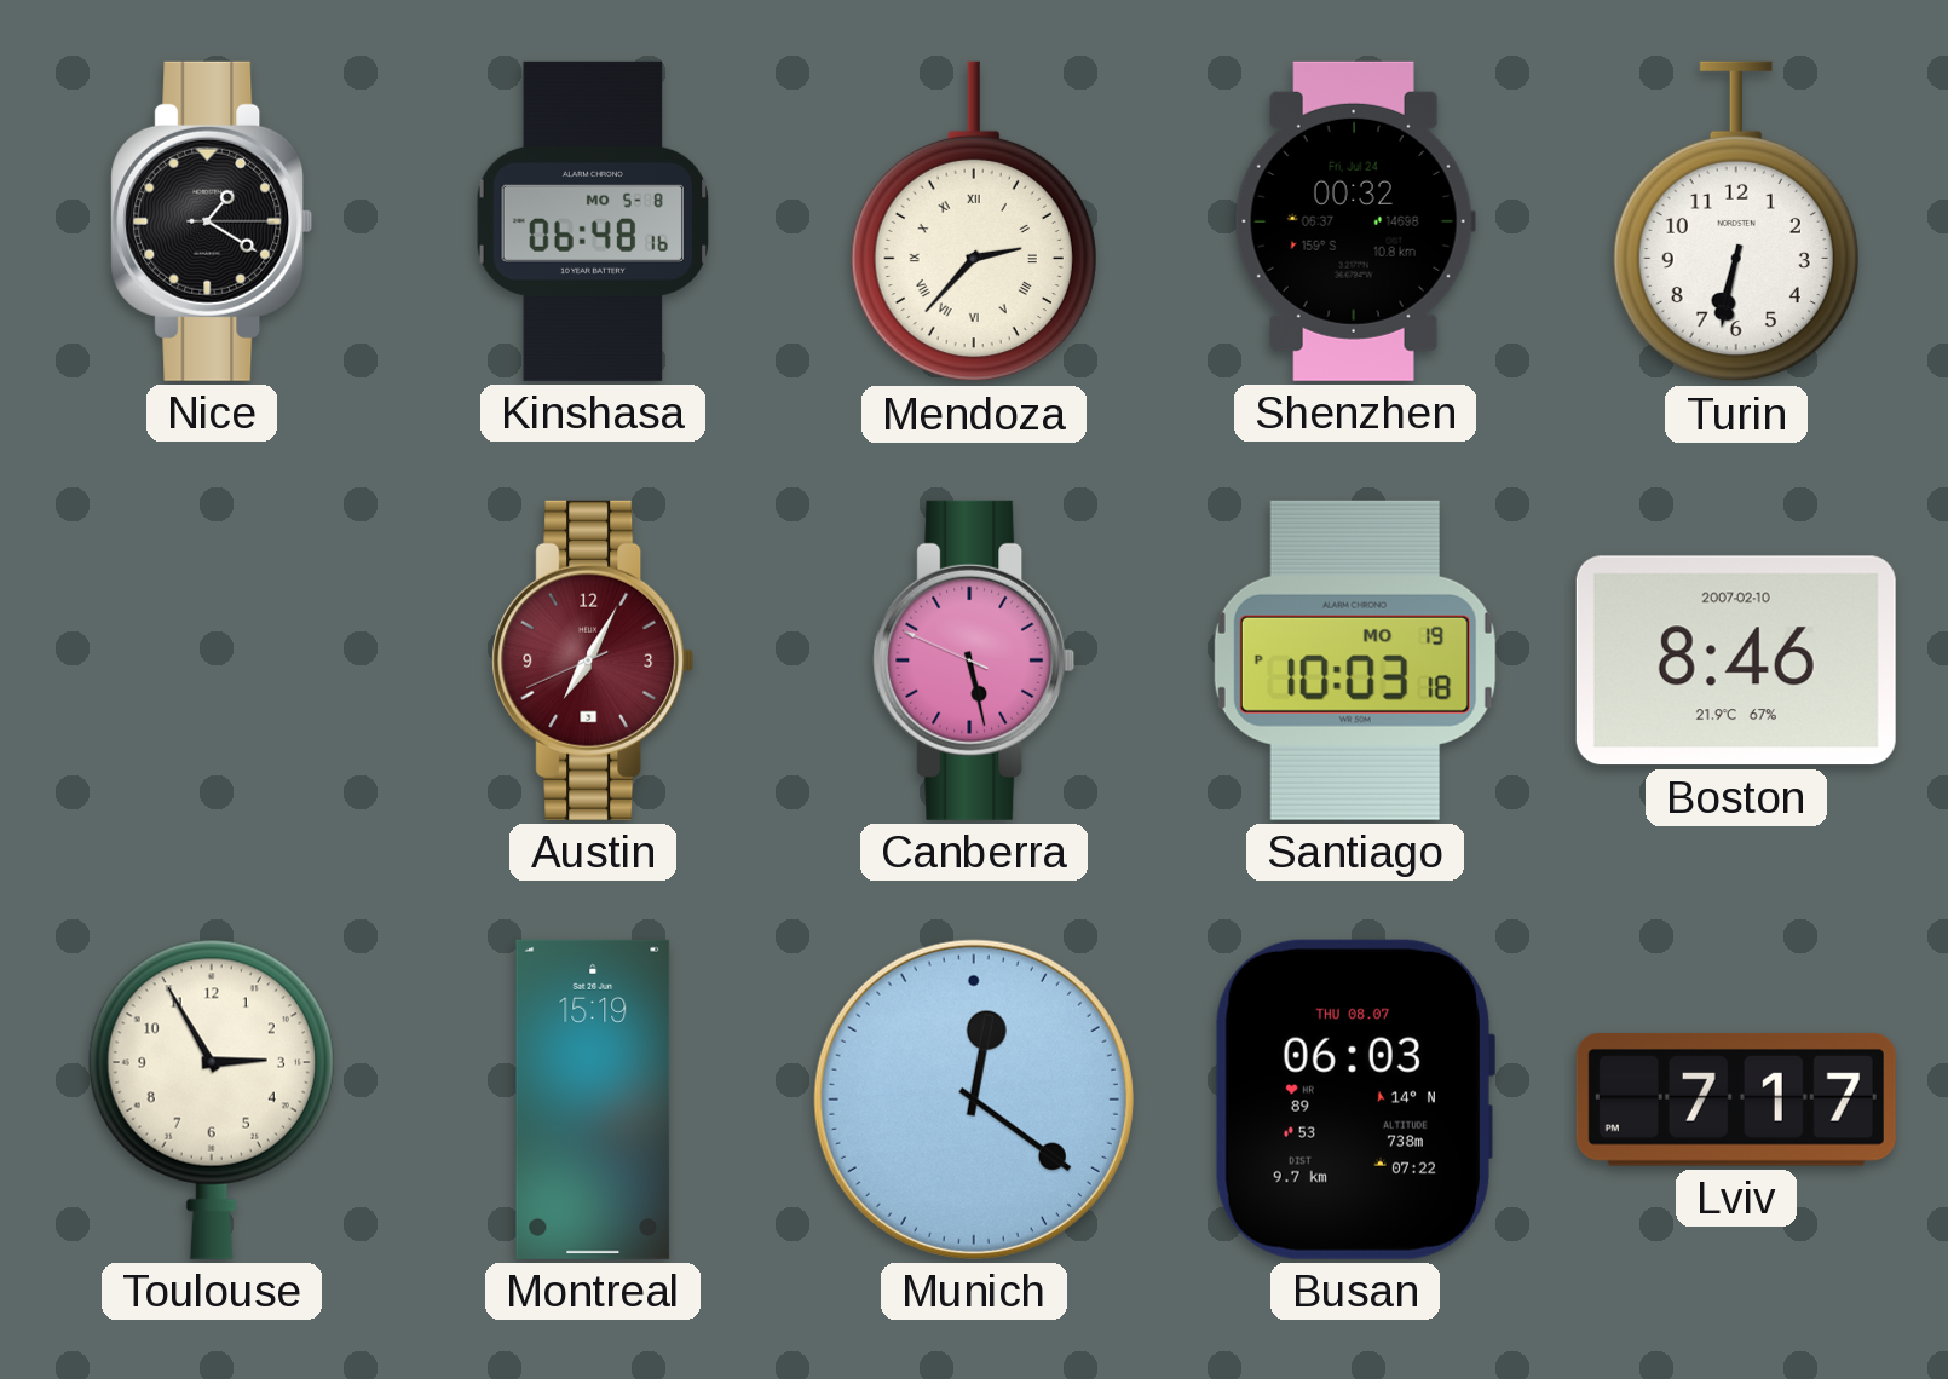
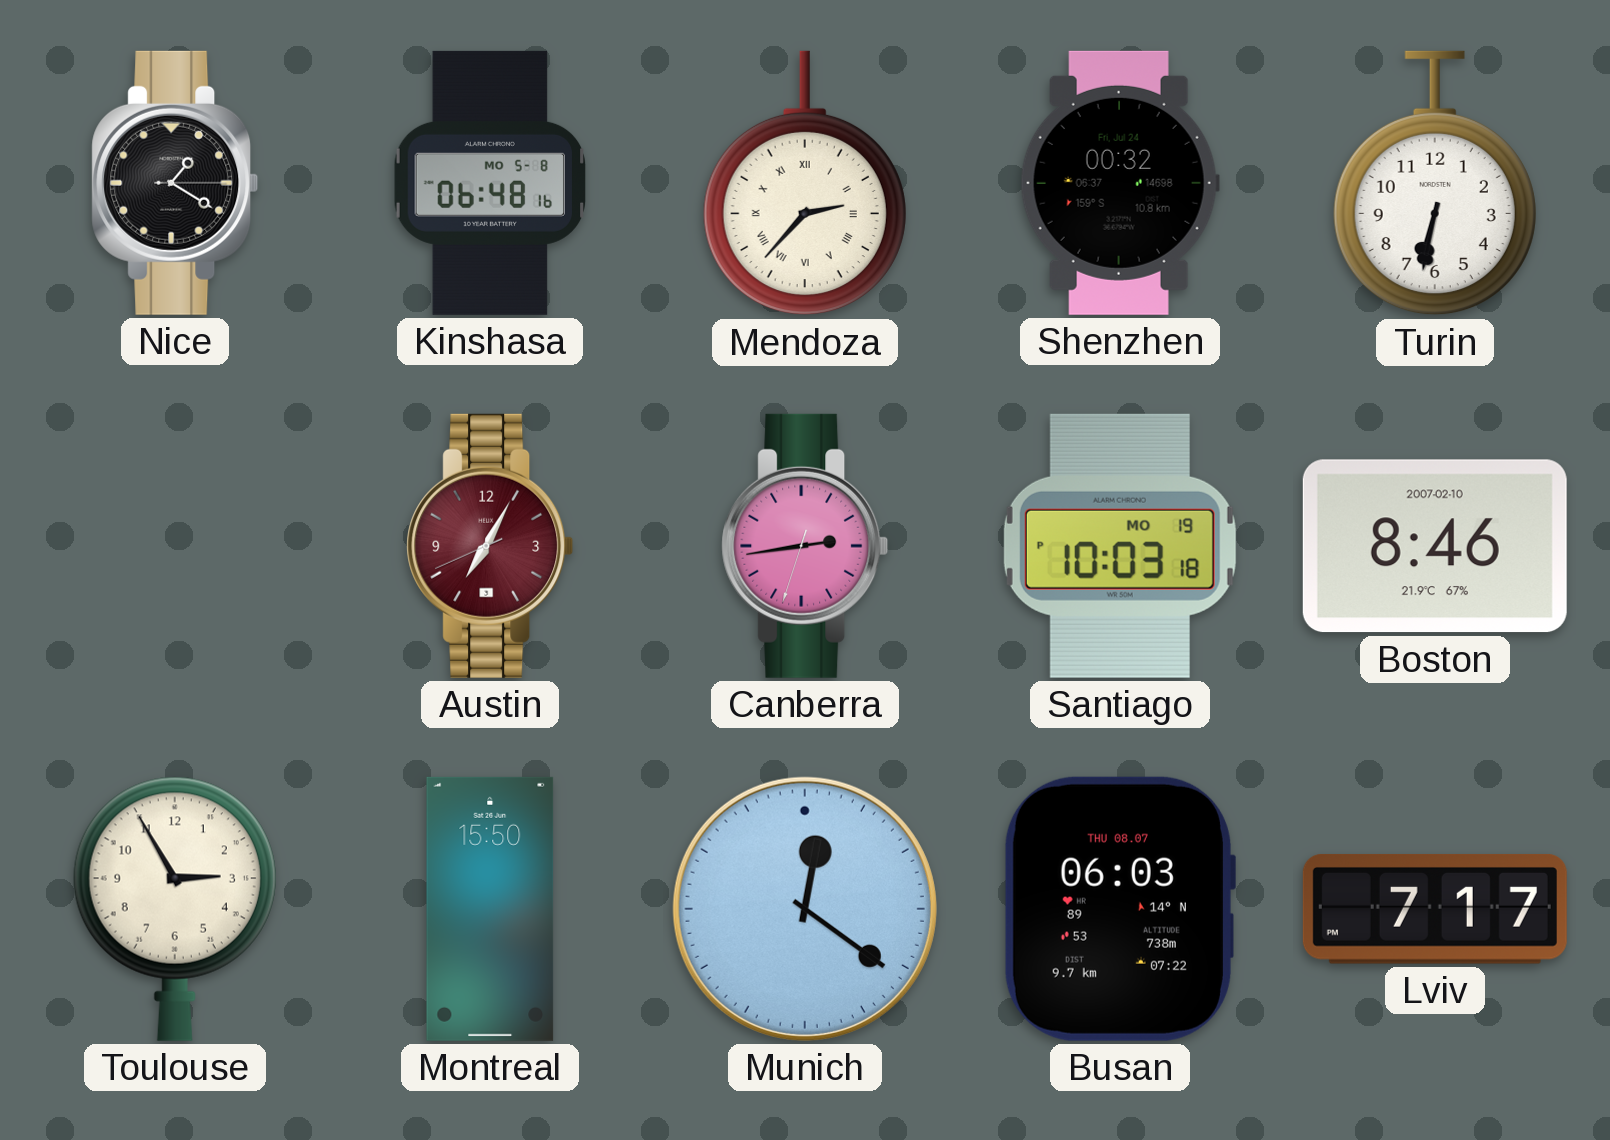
Canberra: 5:27 -> 2:43 (805, 546)
Montreal: 15:19 -> 15:50 (490, 909)
